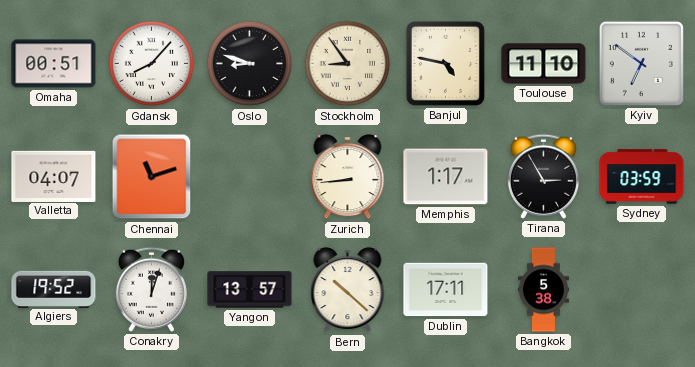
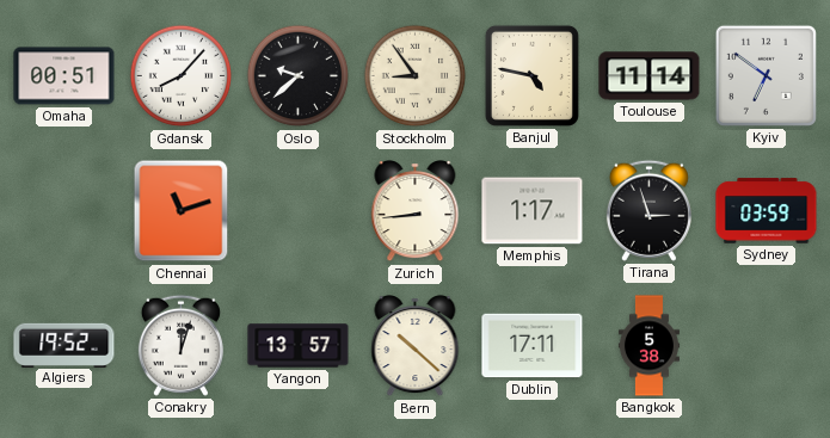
Oslo: 8:48 -> 9:38 (299, 76)
Toulouse: 11:10 -> 11:14 (650, 76)
Valletta: 04:07 -> none (54, 176)
Tirana: 2:55 -> 2:57 (648, 210)
